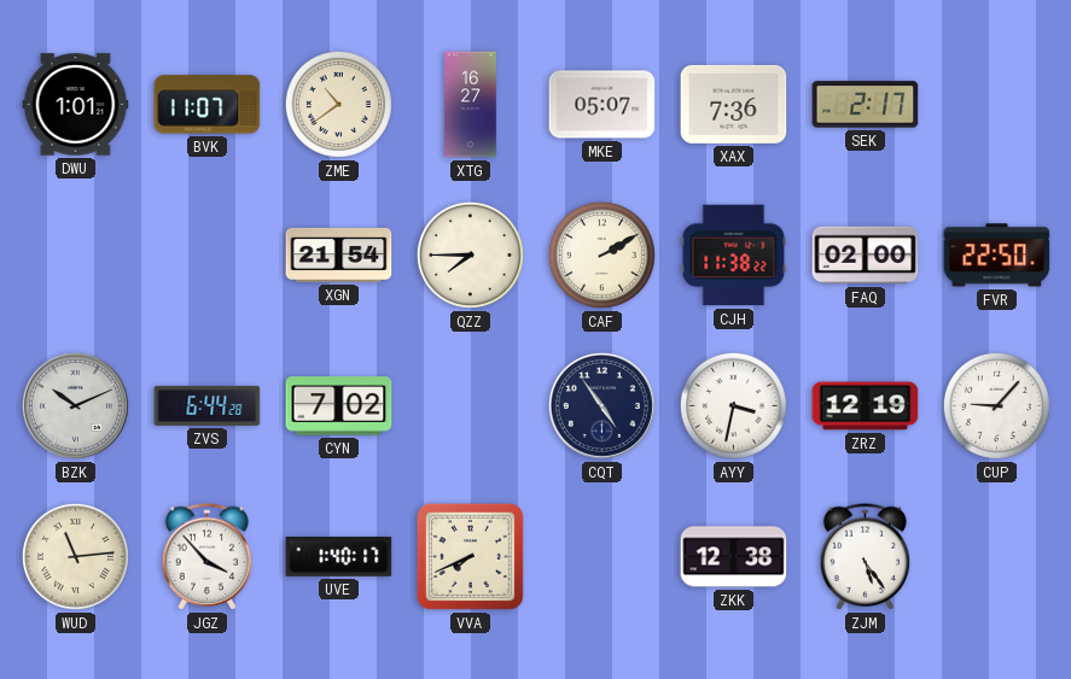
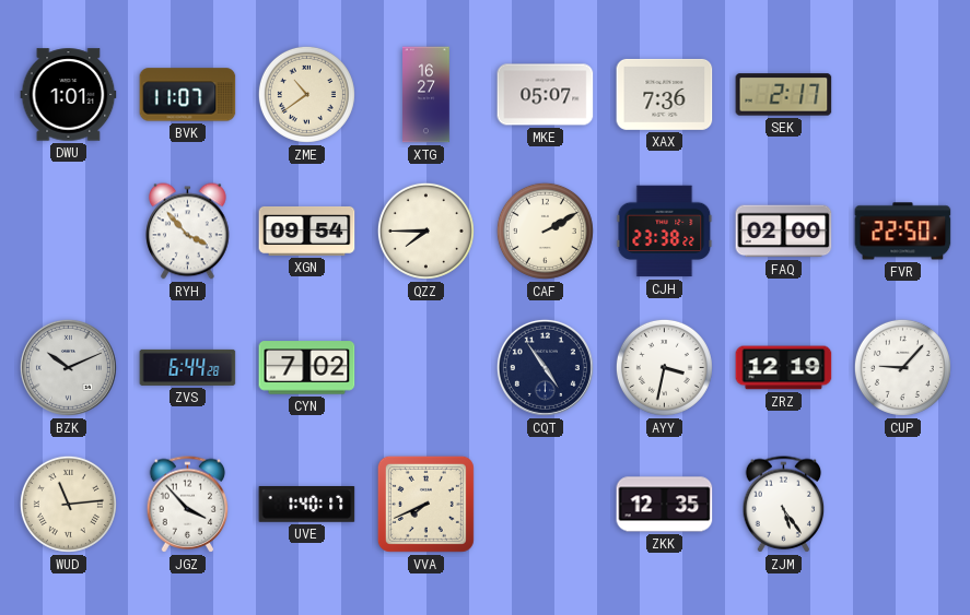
RYH: none -> 3:53 (188, 232)
XGN: 21:54 -> 09:54 (307, 230)
CJH: 11:38 -> 23:38 (665, 232)
ZKK: 12:38 -> 12:35 (665, 505)
